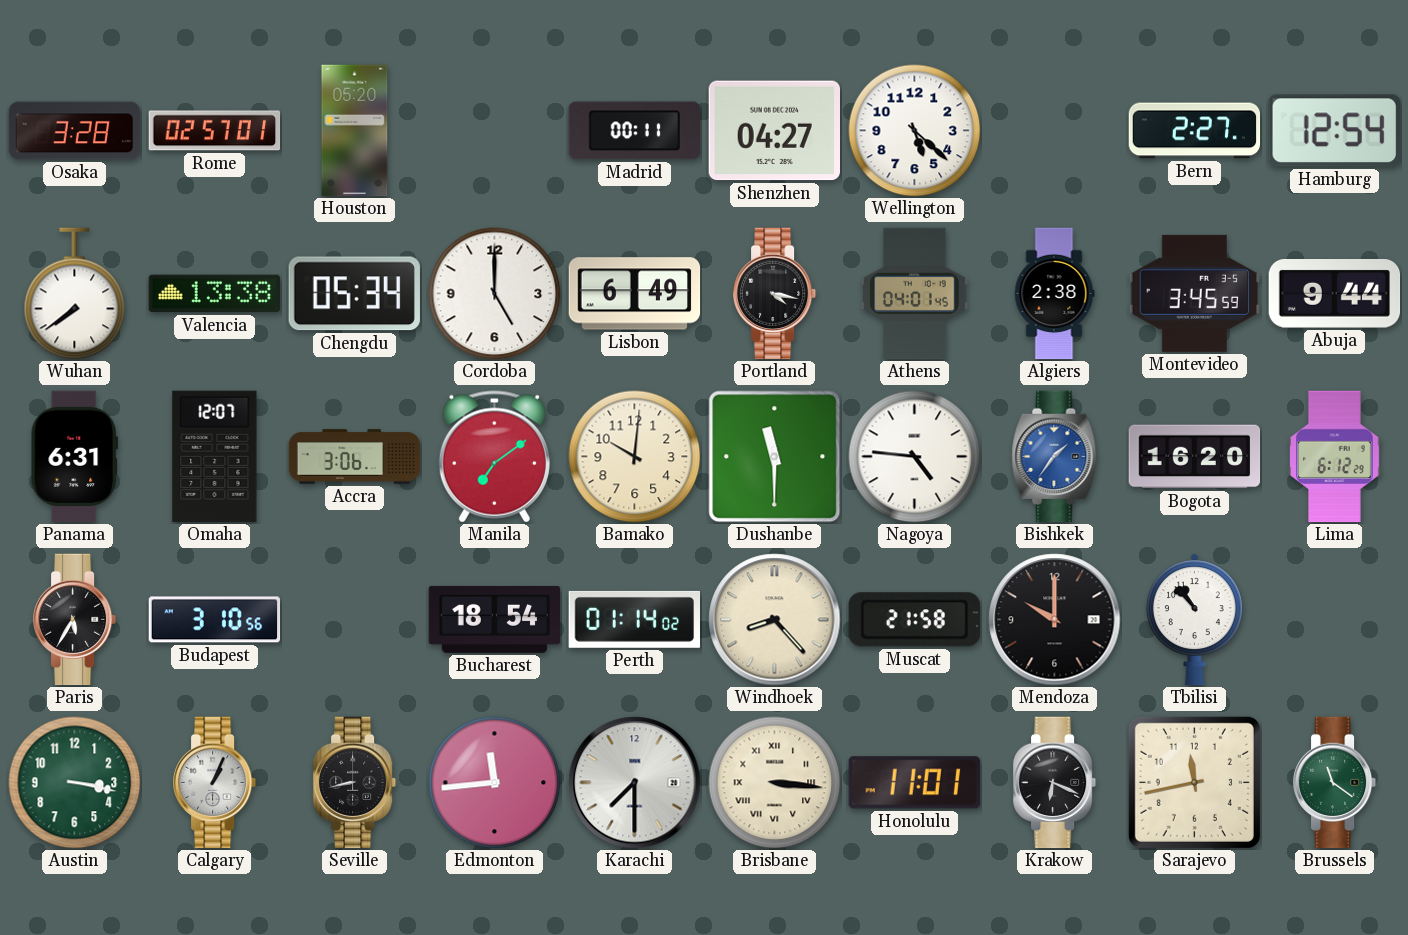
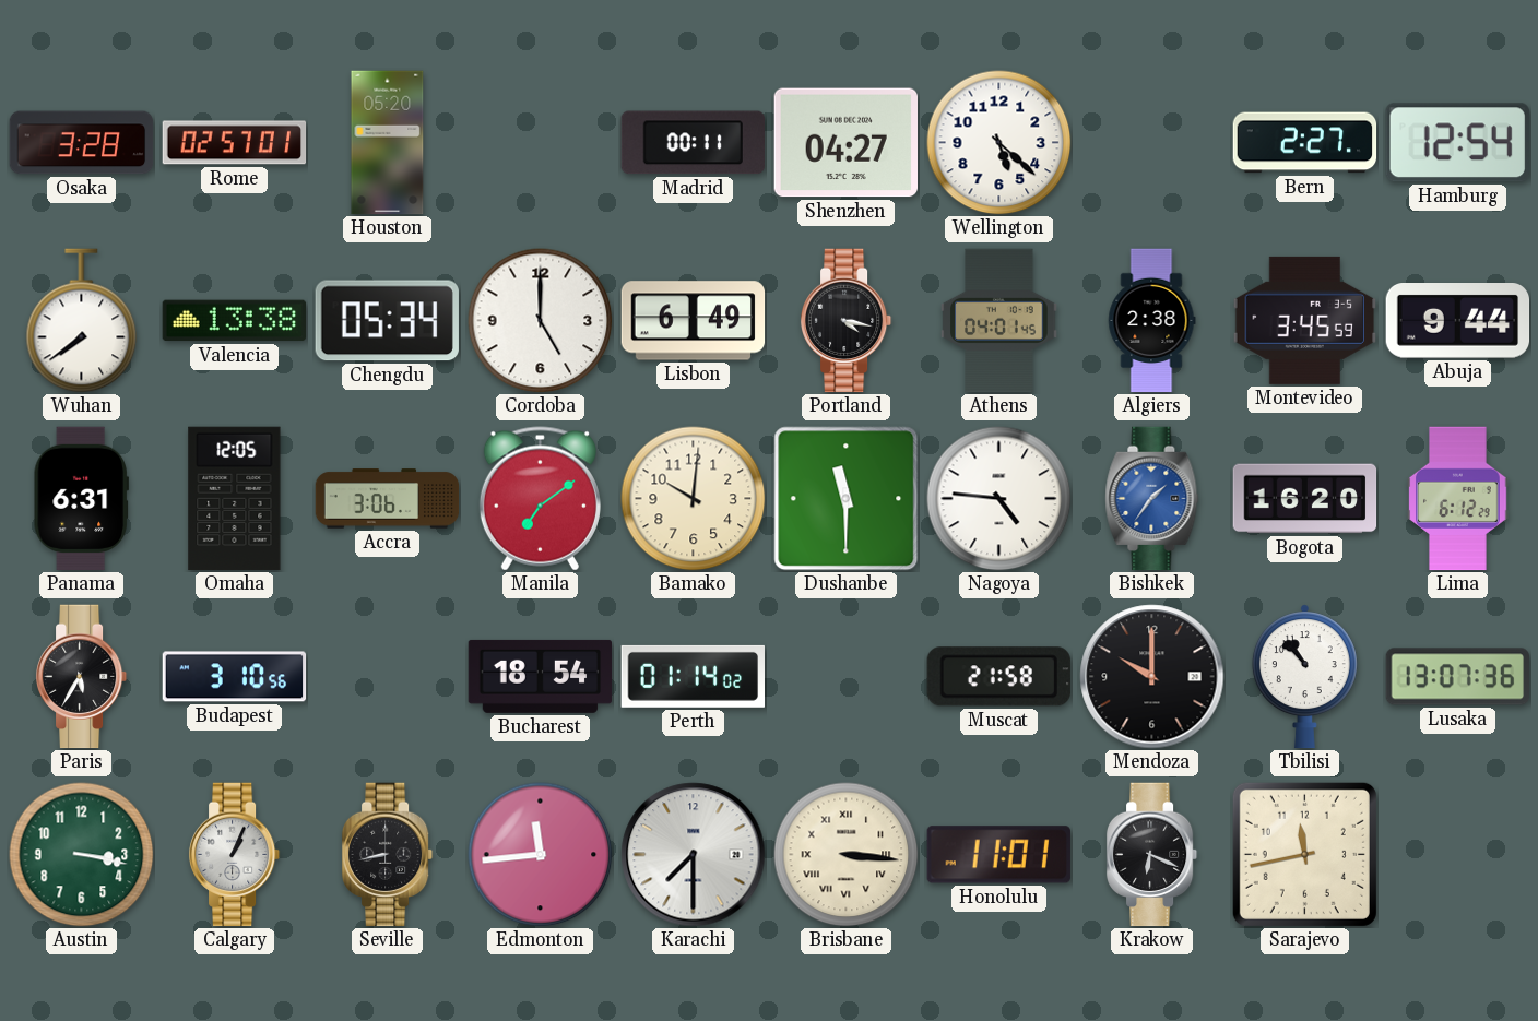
Omaha: 12:07 -> 12:05 (235, 499)
Windhoek: 8:23 -> none (775, 620)
Lusaka: none -> 13:07 (1457, 677)
Brussels: 11:21 -> none (1335, 783)
